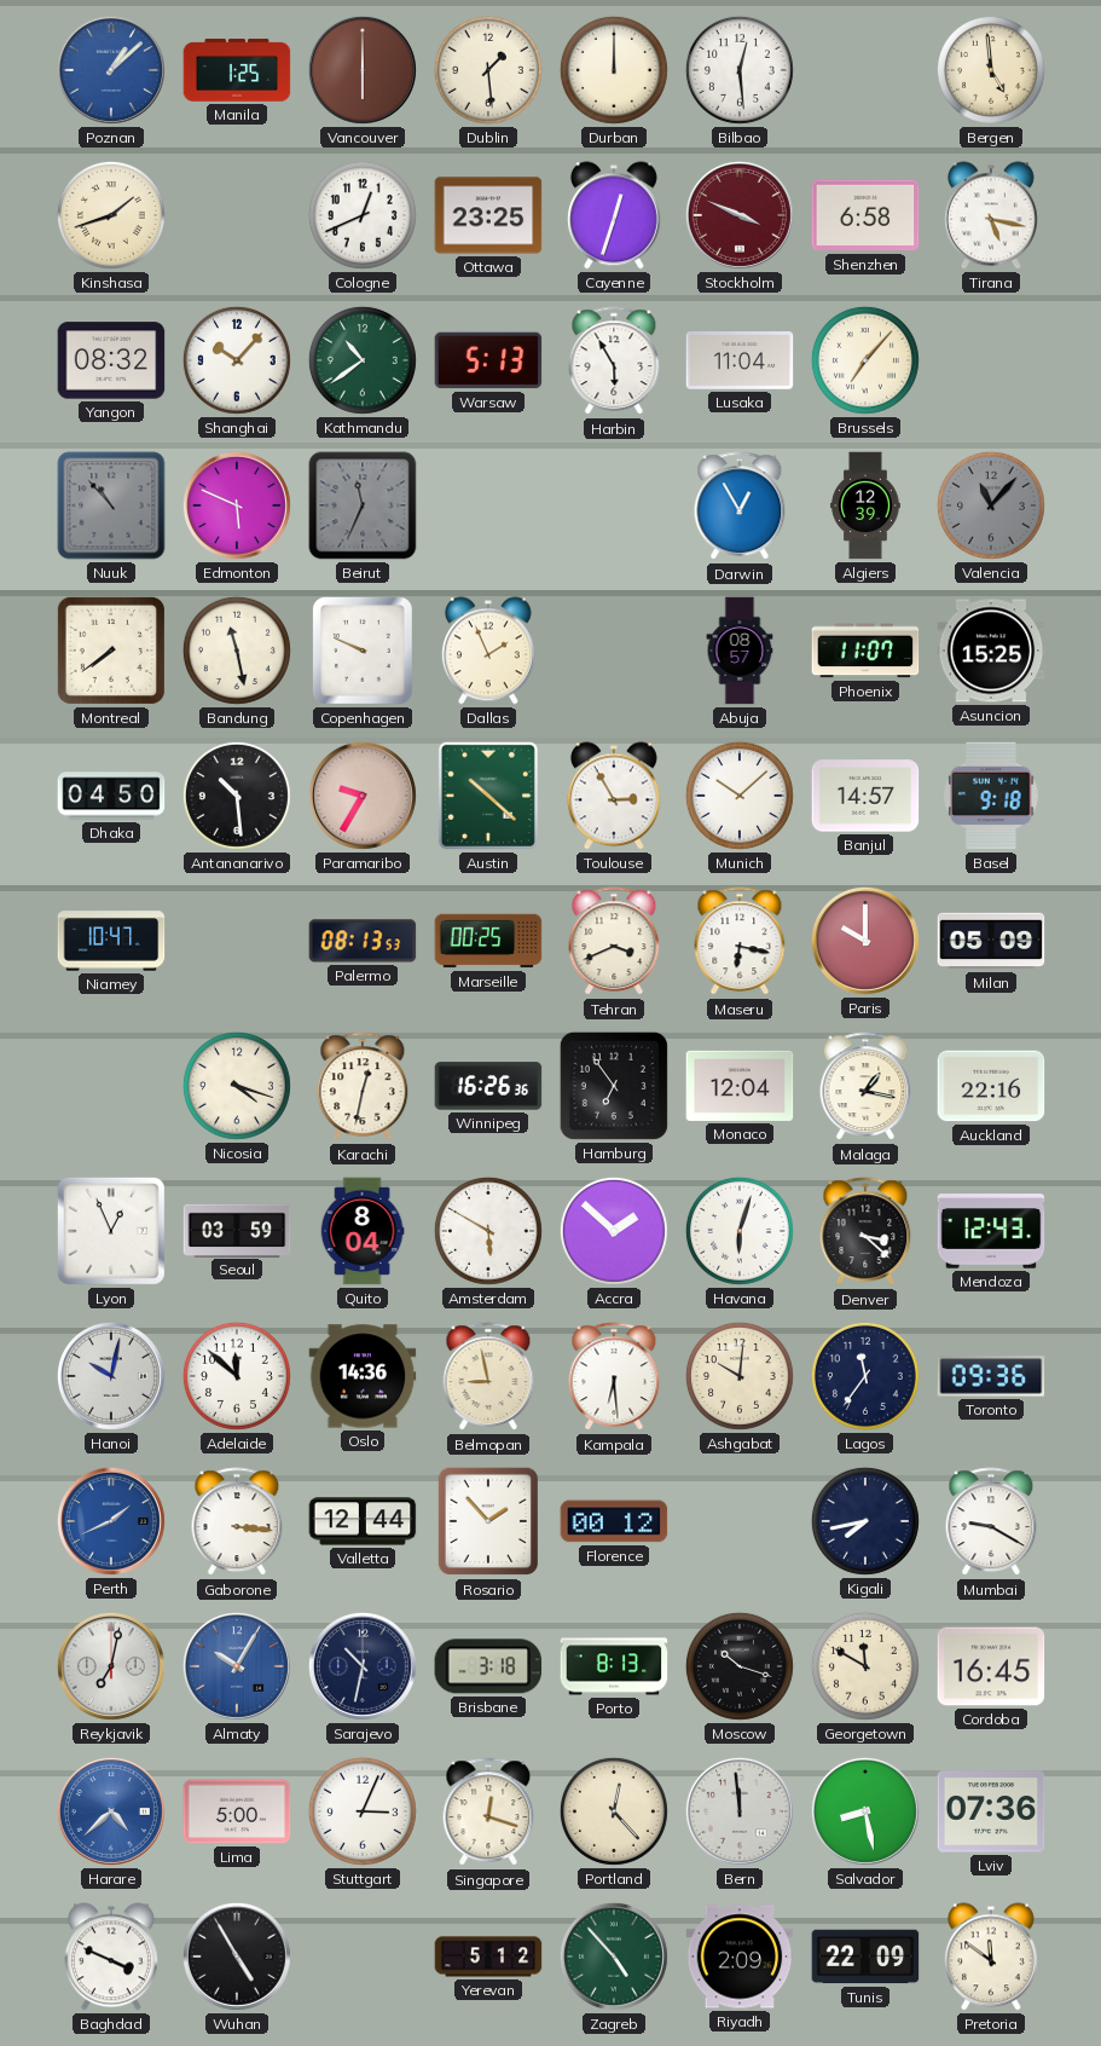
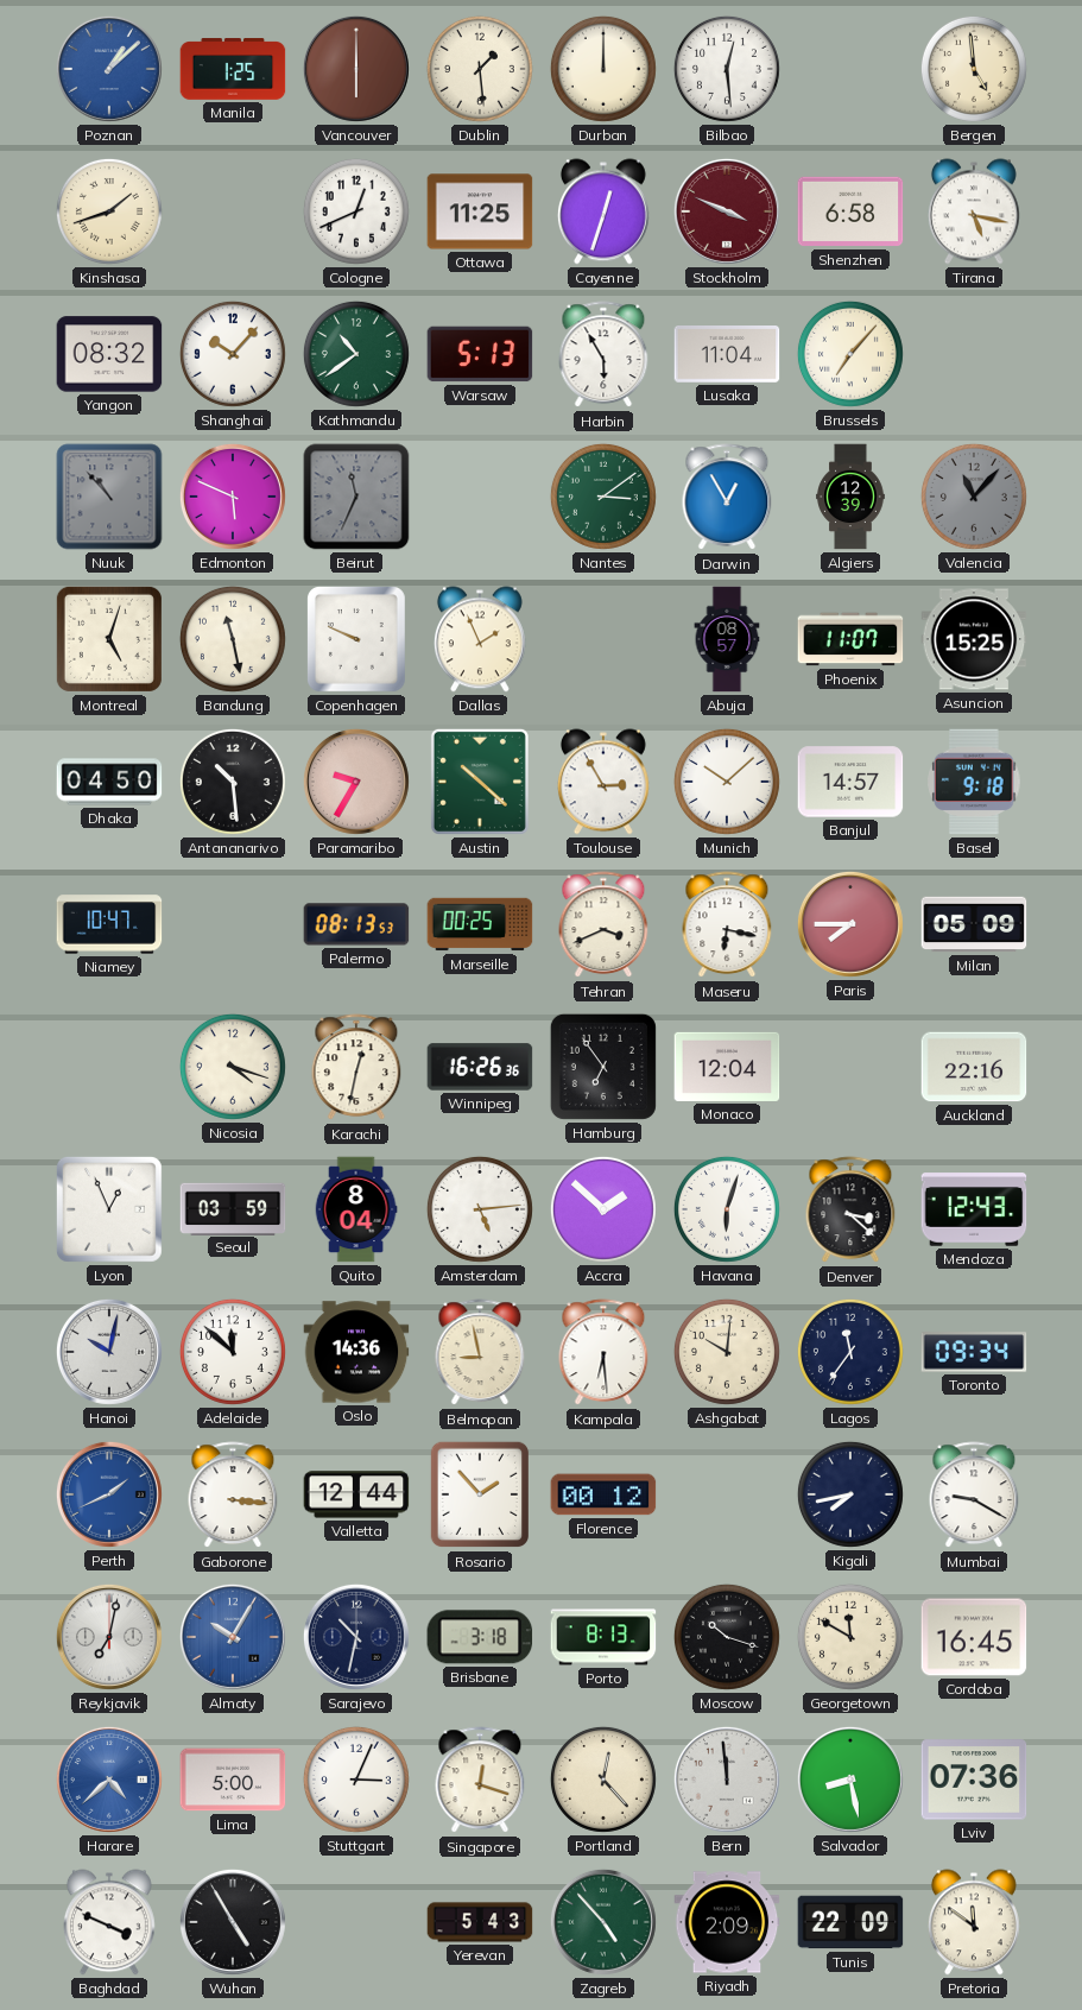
Ottawa: 23:25 -> 11:25 (480, 211)
Nantes: none -> 3:09 (603, 497)
Montreal: 7:39 -> 5:03 (109, 639)
Paris: 10:00 -> 7:45 (850, 924)
Malaga: 1:17 -> none (865, 1087)
Amsterdam: 5:50 -> 5:14 (480, 1209)
Toronto: 09:36 -> 09:34 (974, 1352)
Yerevan: 5:12 -> 5:43 (480, 1922)
